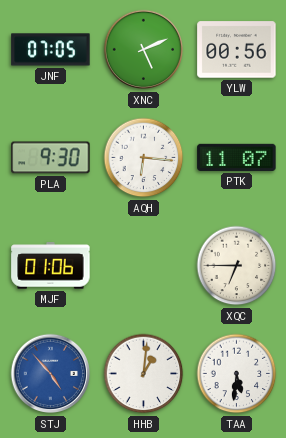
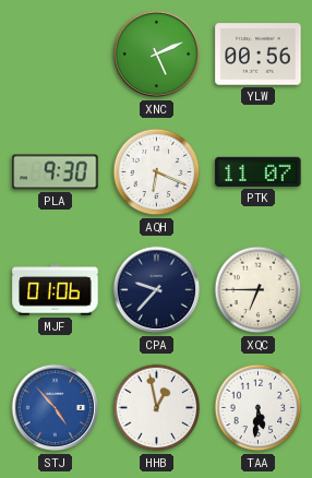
JNF: 07:05 -> none (51, 50)
AQH: 6:16 -> 6:19 (157, 172)
CPA: none -> 9:37 (157, 290)
HHB: 1:01 -> 12:58 (157, 408)
